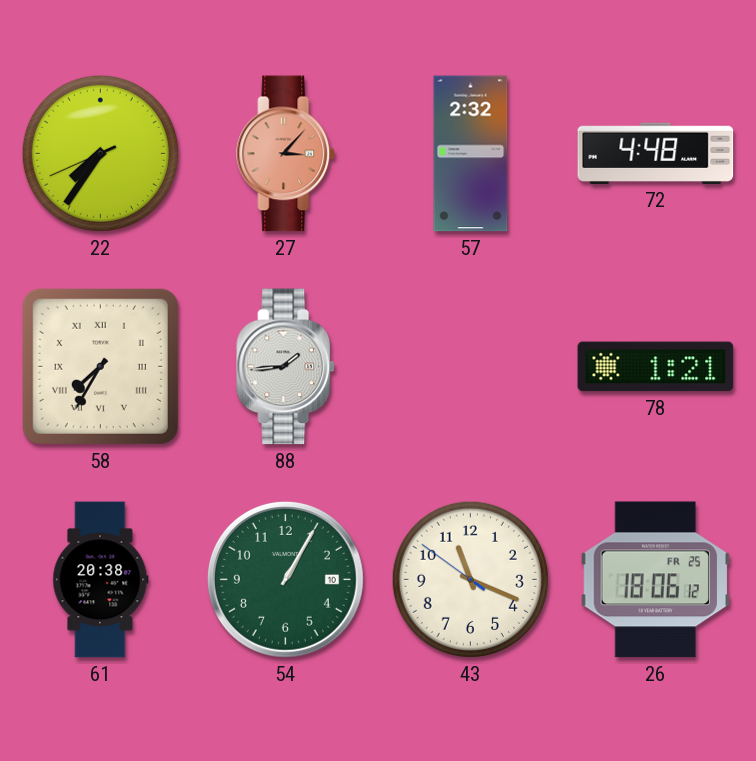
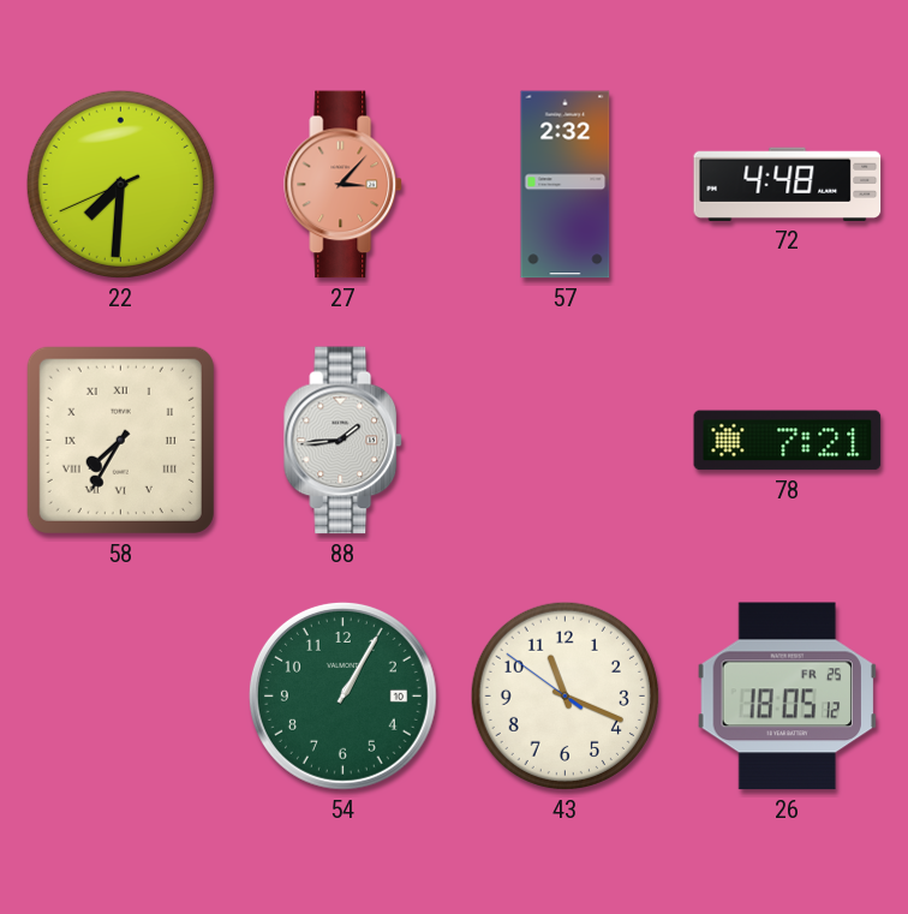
22: 7:35 -> 7:30 (120, 184)
78: 1:21 -> 7:21 (788, 441)
61: 20:38 -> none (101, 580)
26: 18:06 -> 18:05 (788, 697)
